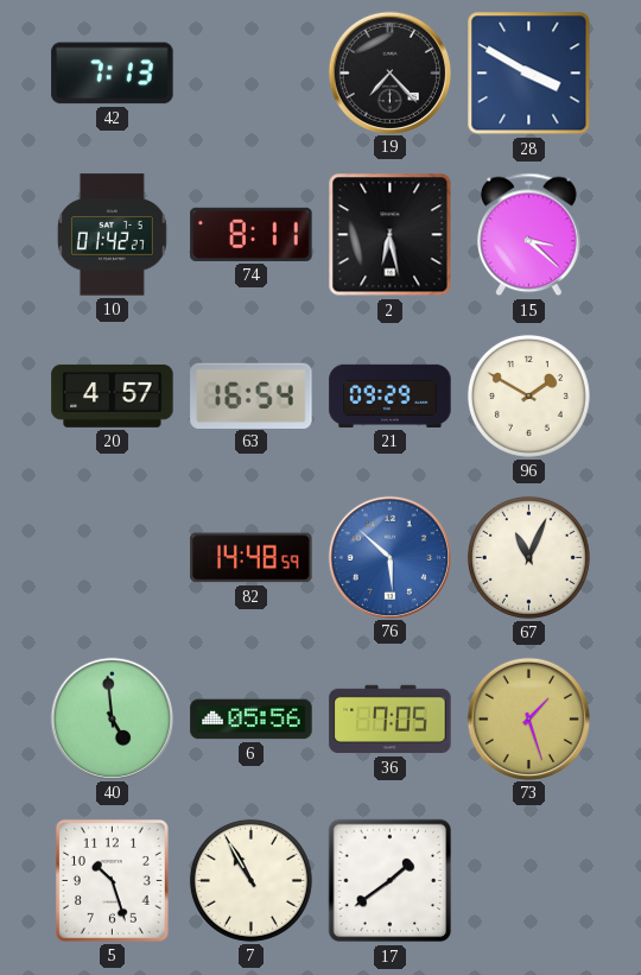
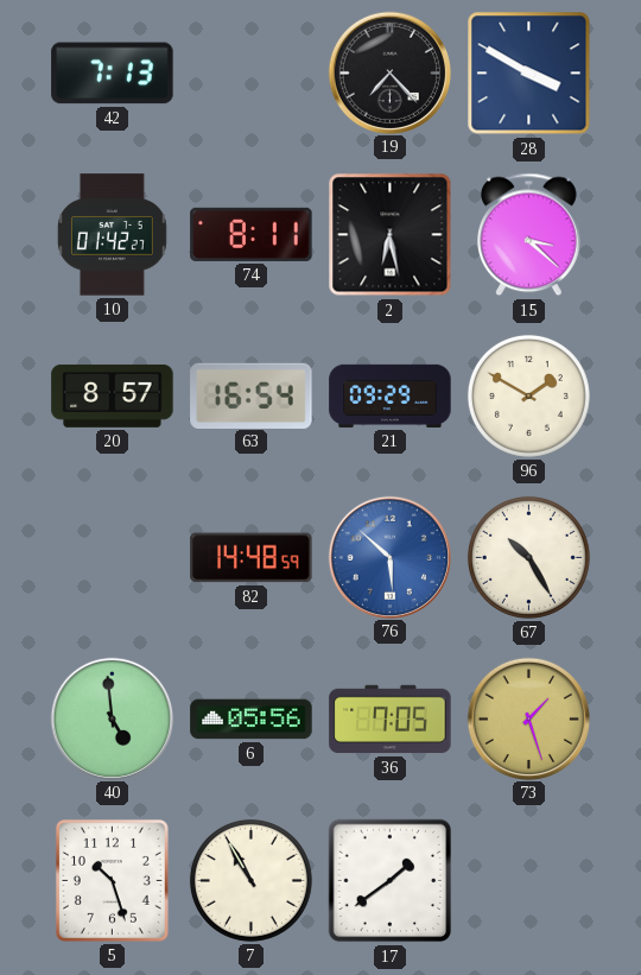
20: 4:57 -> 8:57 (113, 395)
67: 11:04 -> 10:25 (528, 557)
